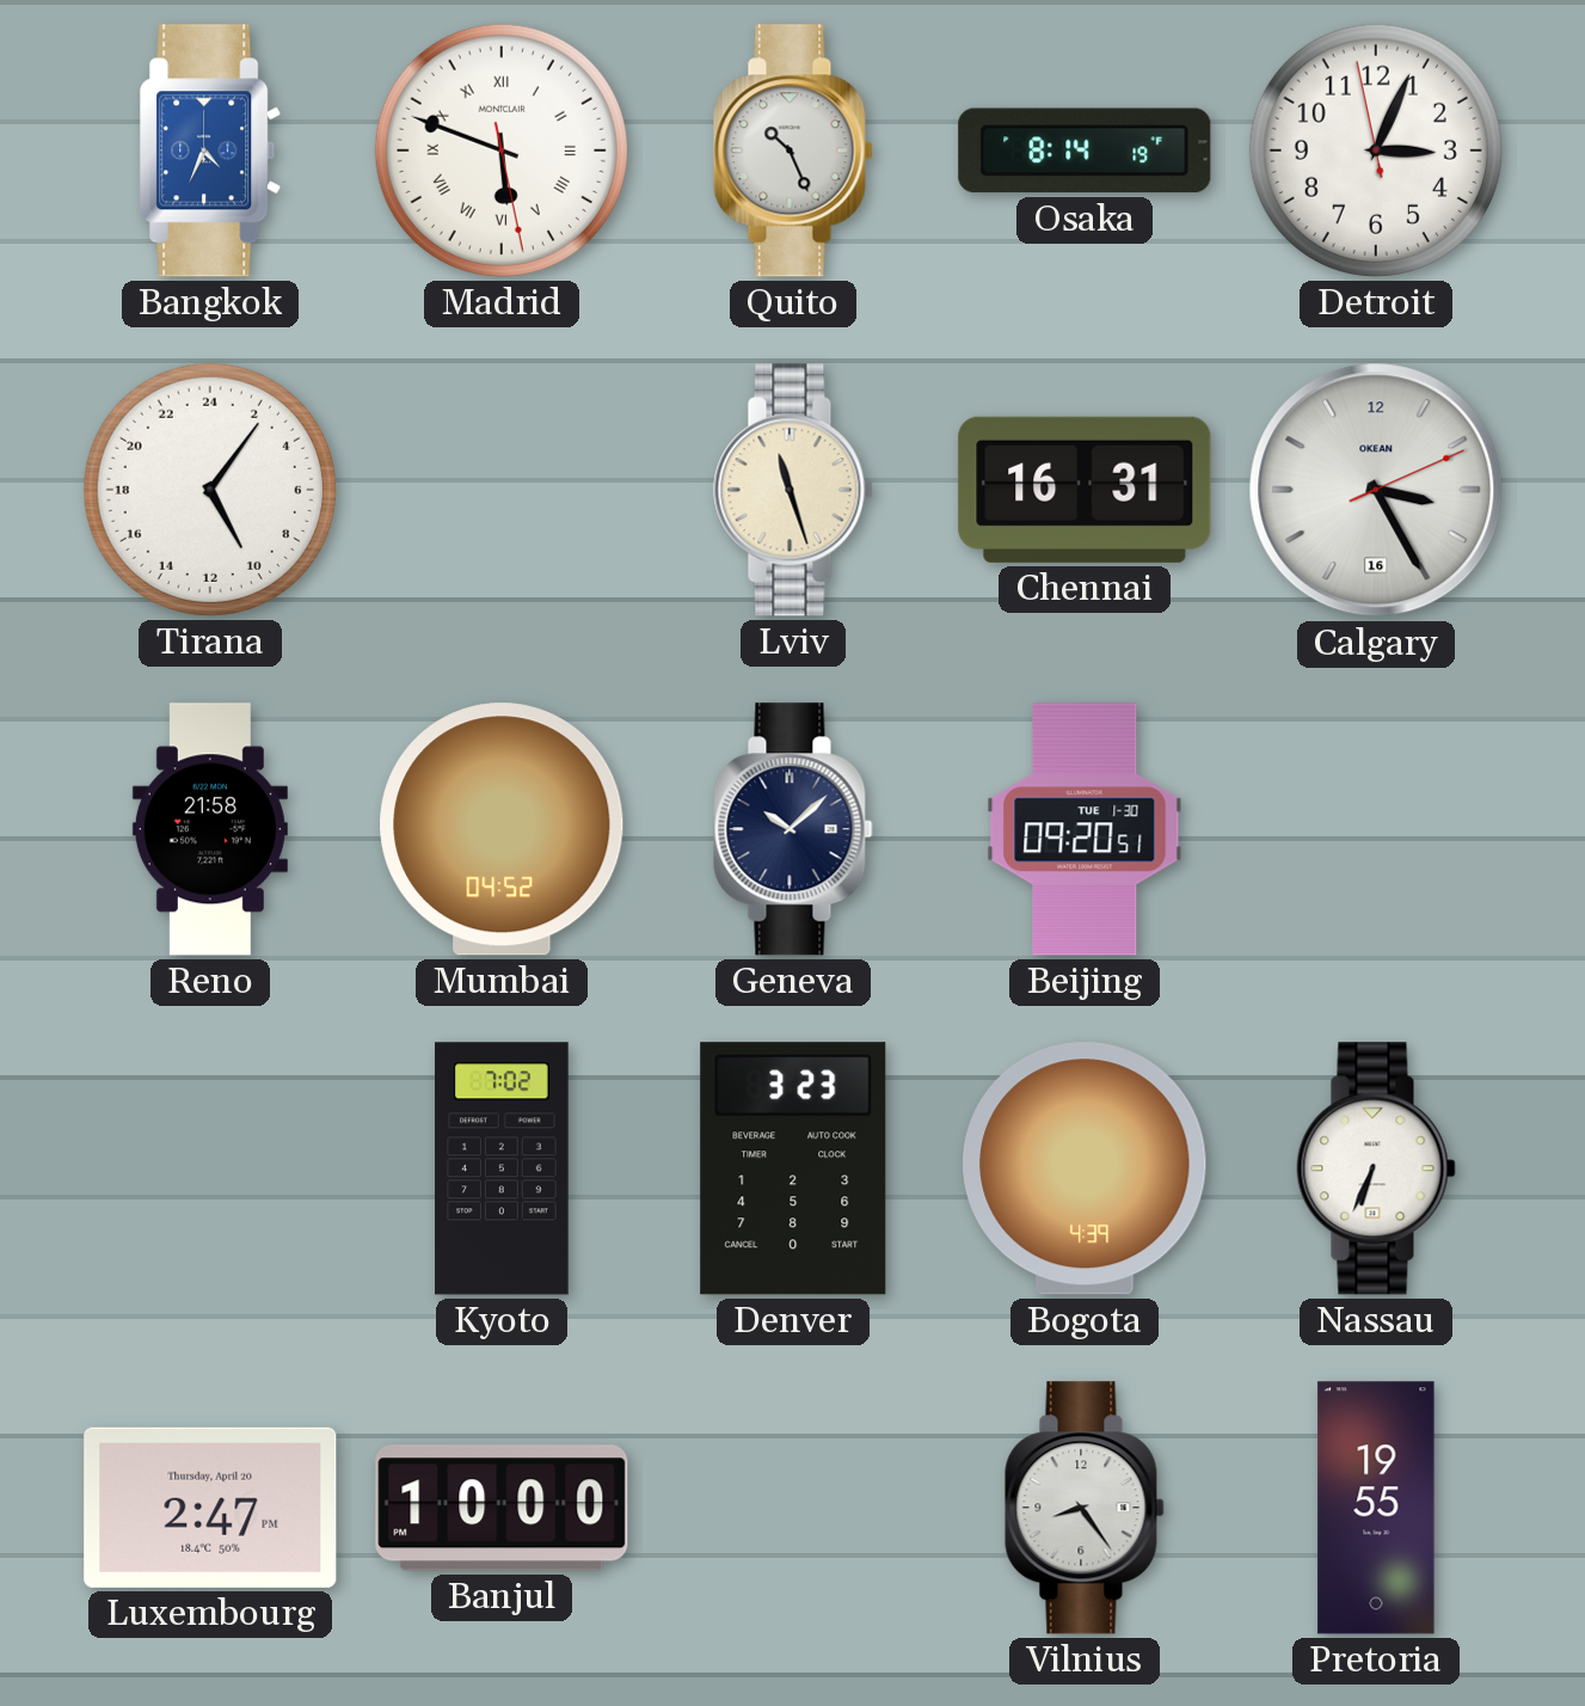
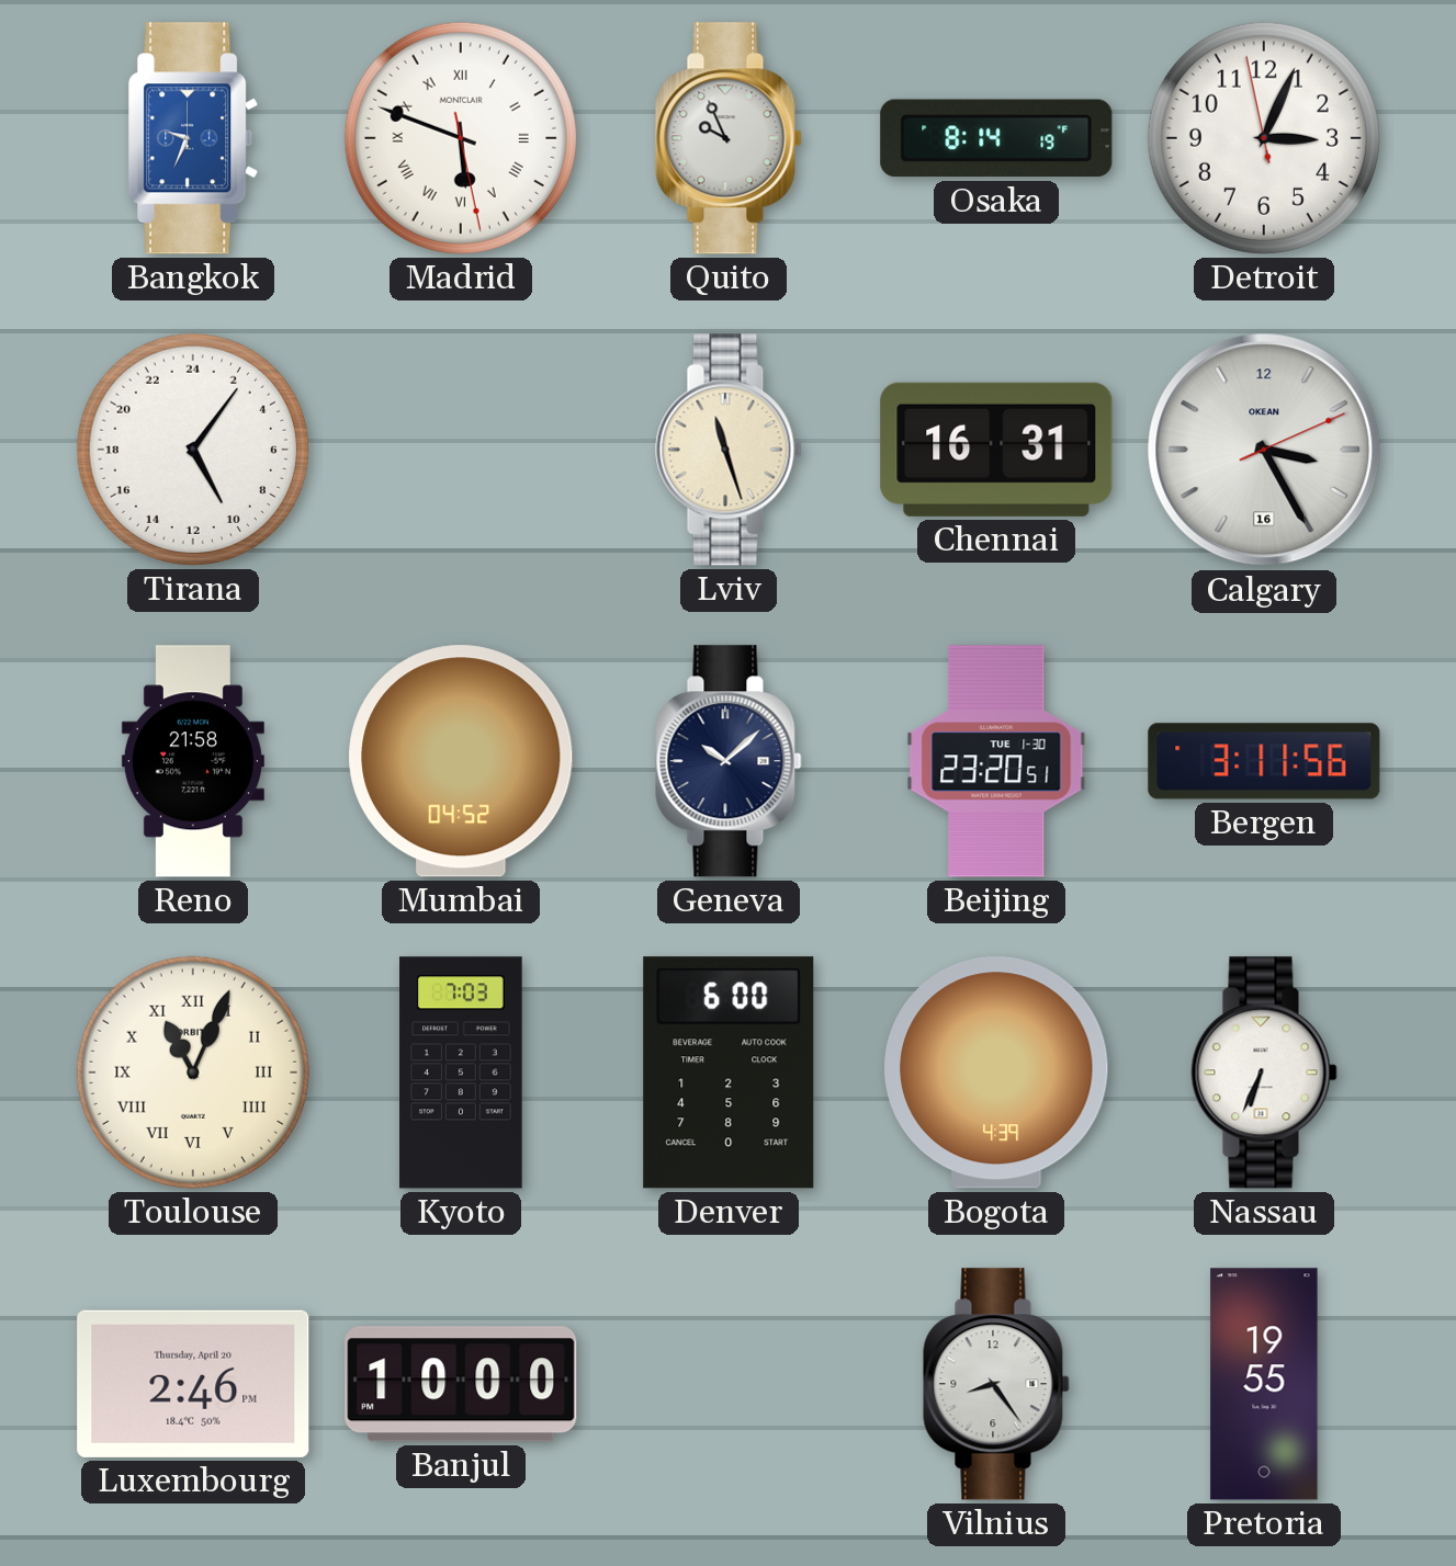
Bangkok: 4:34 -> 9:34 (193, 138)
Quito: 10:26 -> 9:56 (729, 138)
Beijing: 09:20 -> 23:20 (996, 761)
Bergen: none -> 3:11 (1264, 761)
Toulouse: none -> 11:04 (193, 1073)
Kyoto: 7:02 -> 7:03 (461, 1073)
Denver: 3:23 -> 6:00 (729, 1073)
Luxembourg: 2:47 -> 2:46 (193, 1384)
